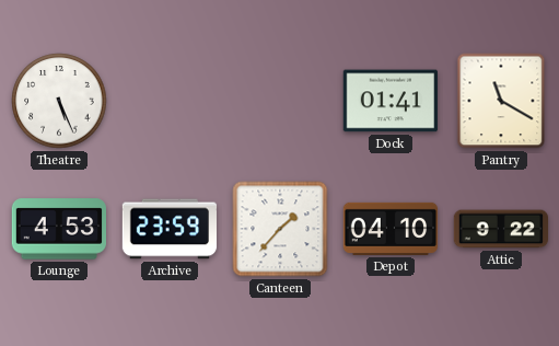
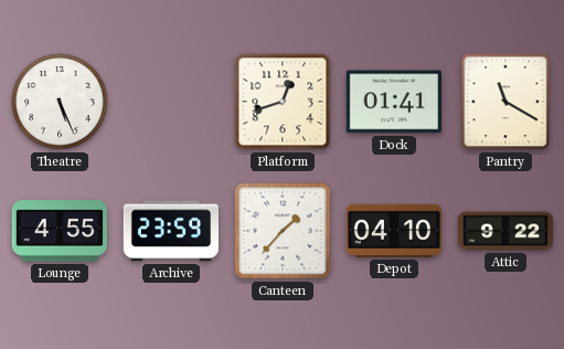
Platform: none -> 12:42 (283, 102)
Lounge: 4:53 -> 4:55 (58, 231)
